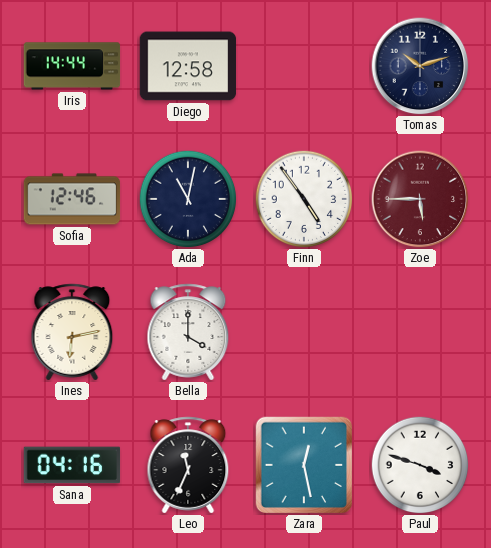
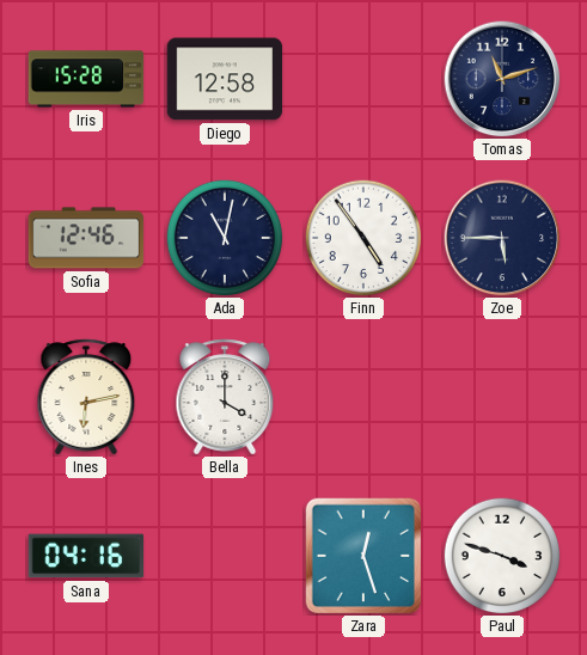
Iris: 14:44 -> 15:28 (86, 79)
Tomas: 10:12 -> 11:12 (502, 79)
Zoe dial: burgundy -> navy (502, 238)
Leo: 11:34 -> none (188, 465)
Zara: 12:28 -> 12:27 (363, 556)
